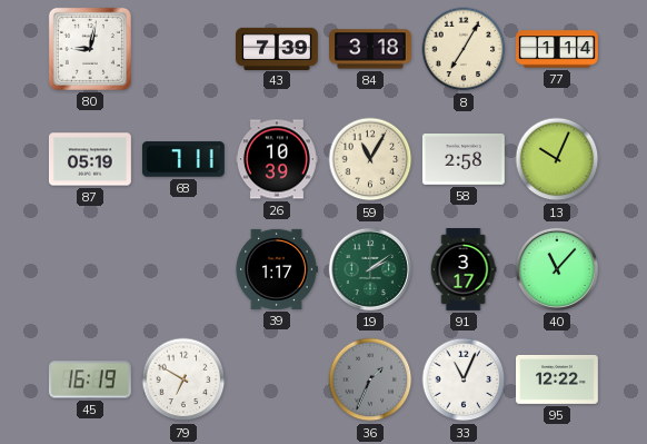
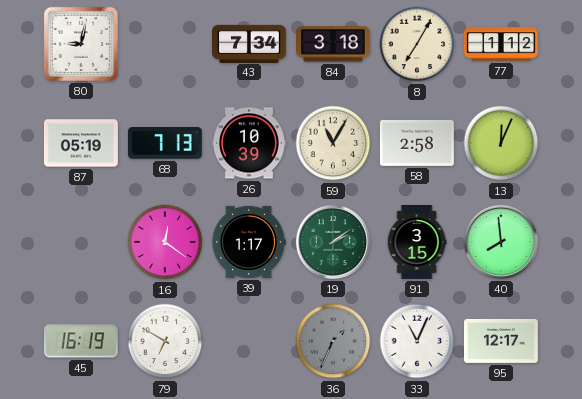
43: 7:39 -> 7:34 (250, 43)
77: 1:14 -> 1:12 (502, 44)
68: 7:11 -> 7:13 (165, 143)
13: 10:04 -> 12:04 (501, 143)
16: none -> 12:21 (165, 242)
91: 3:17 -> 3:15 (417, 243)
40: 11:07 -> 7:59 (501, 242)
95: 12:22 -> 12:17 (502, 341)
